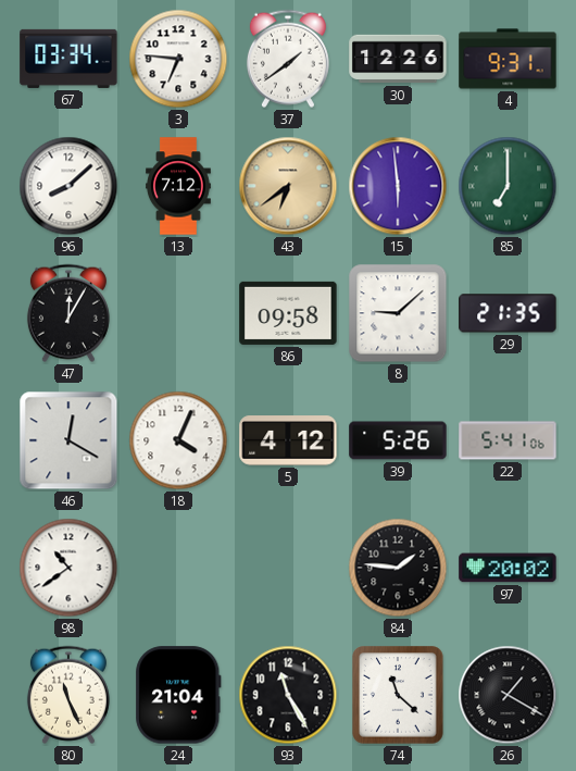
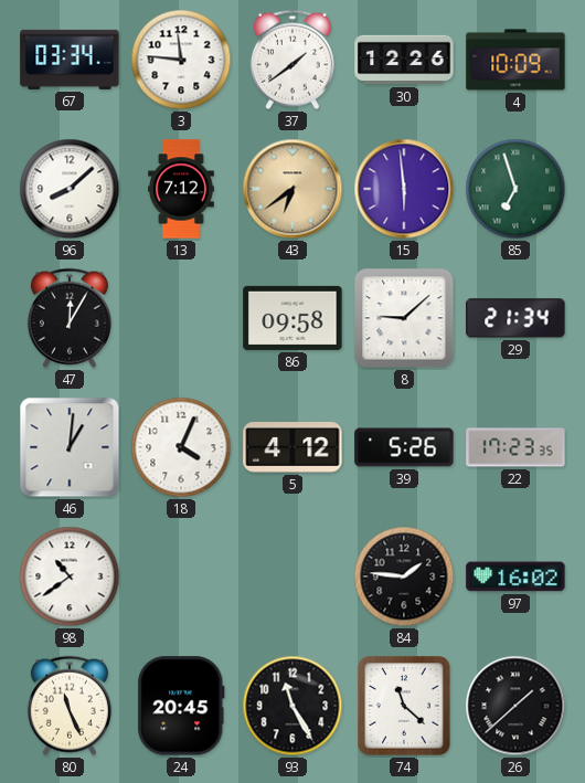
3: 6:46 -> 11:46 (181, 60)
4: 9:31 -> 10:09 (515, 60)
85: 7:00 -> 6:57 (515, 189)
29: 21:35 -> 21:34 (515, 318)
46: 12:20 -> 1:01 (70, 447)
22: 5:41 -> 17:23 (515, 447)
97: 20:02 -> 16:02 (515, 576)
24: 21:04 -> 20:45 (181, 706)
26: 1:20 -> 1:38 (515, 706)
